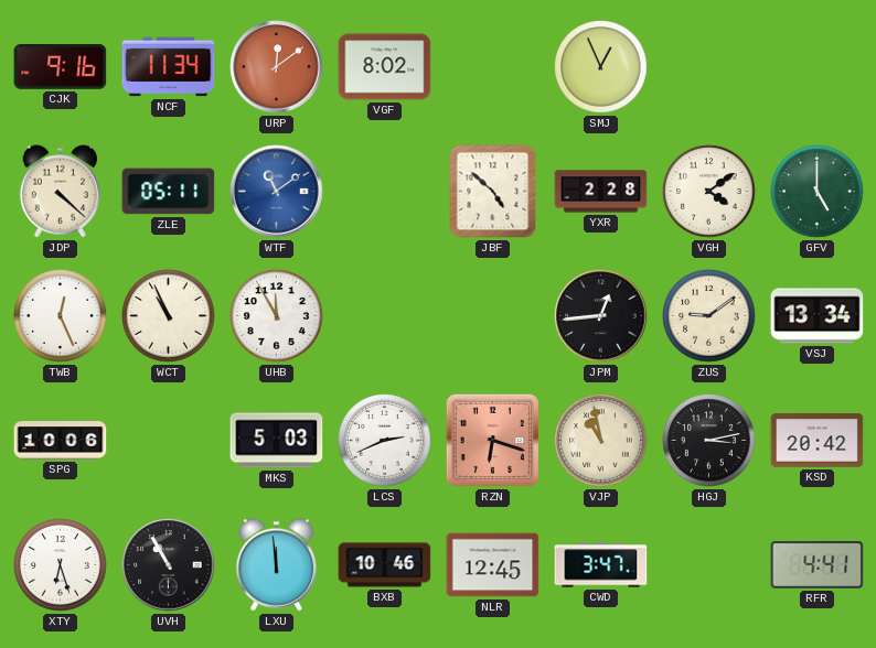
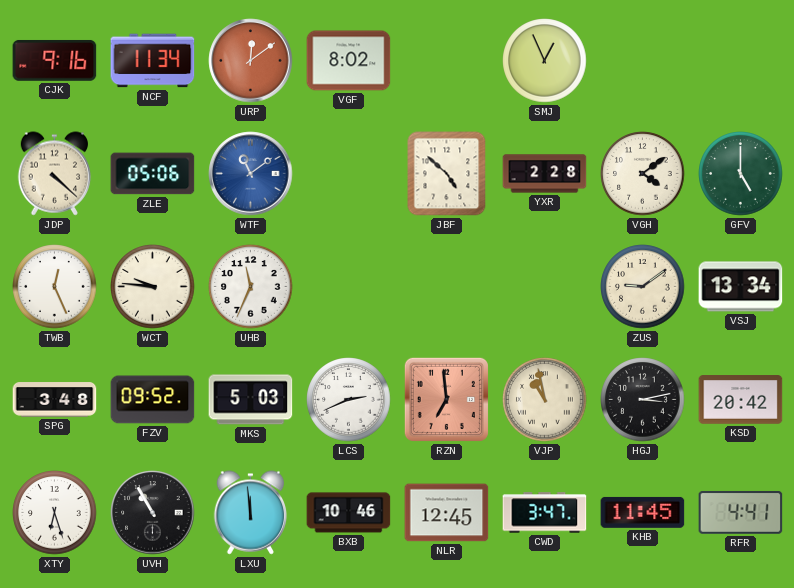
ZLE: 05:11 -> 05:06 (153, 174)
WCT: 10:56 -> 9:46 (153, 287)
UHB: 11:55 -> 11:34 (251, 287)
JPM: 12:44 -> none (601, 316)
SPG: 10:06 -> 3:48 (55, 400)
FZV: none -> 09:52 (153, 400)
RZN: 6:18 -> 6:59 (446, 399)
KHB: none -> 11:45 (643, 512)
